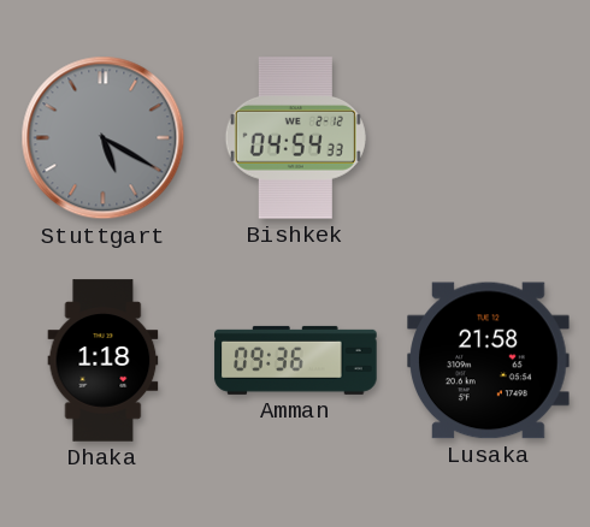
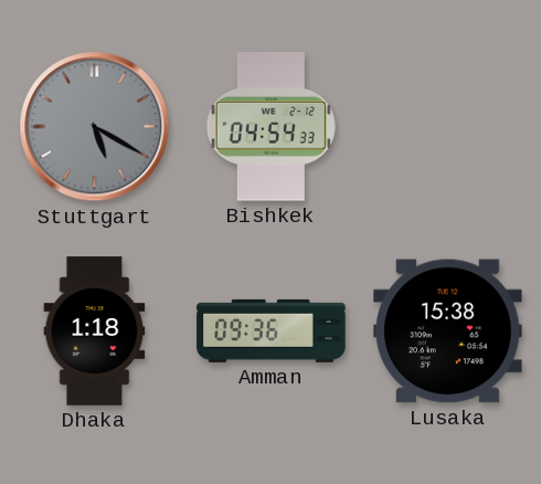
Lusaka: 21:58 -> 15:38 (448, 332)
